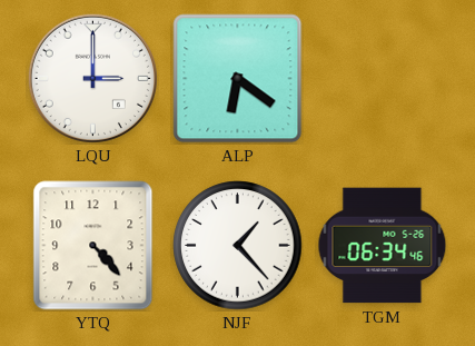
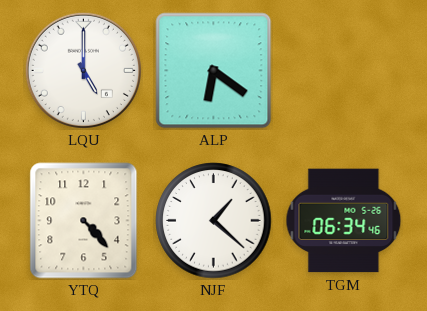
LQU: 3:00 -> 5:00 (83, 70)
NJF: 1:23 -> 1:22 (214, 221)
